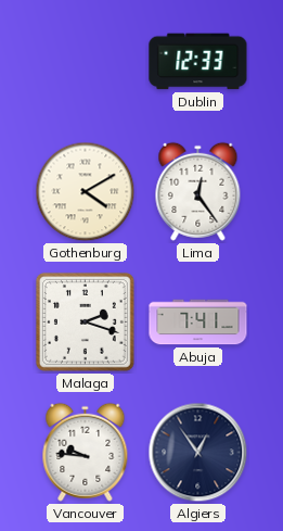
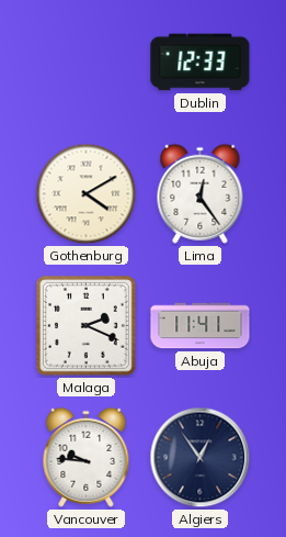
Malaga: 2:18 -> 2:19 (85, 325)
Abuja: 7:41 -> 11:41 (201, 326)
